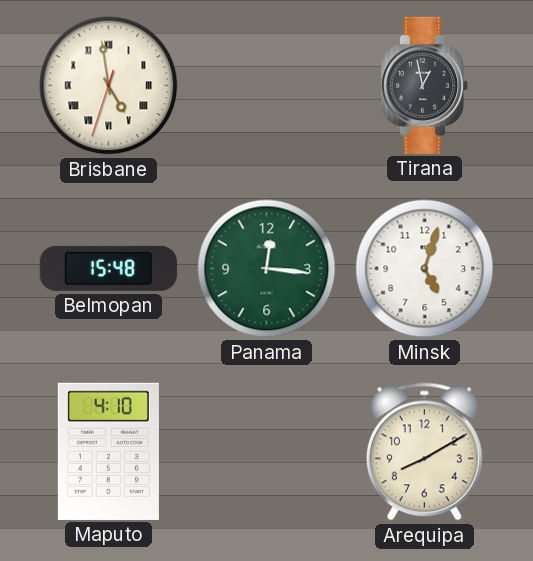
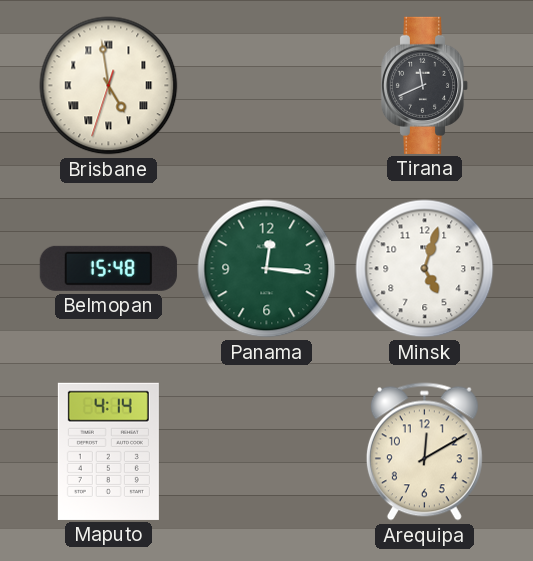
Tirana: 12:58 -> 11:41 (425, 85)
Maputo: 4:10 -> 4:14 (108, 451)
Arequipa: 8:10 -> 12:10 (424, 452)
